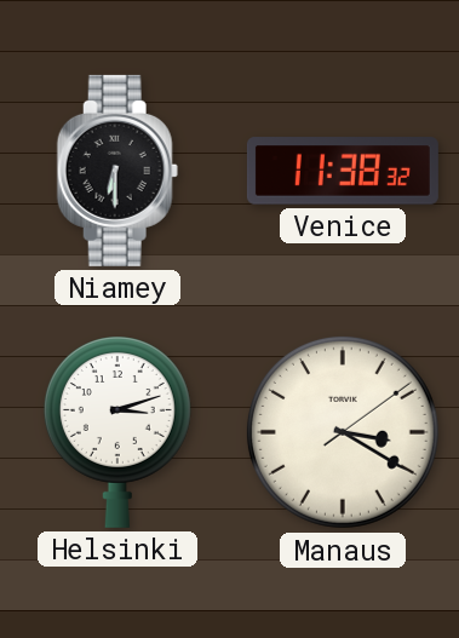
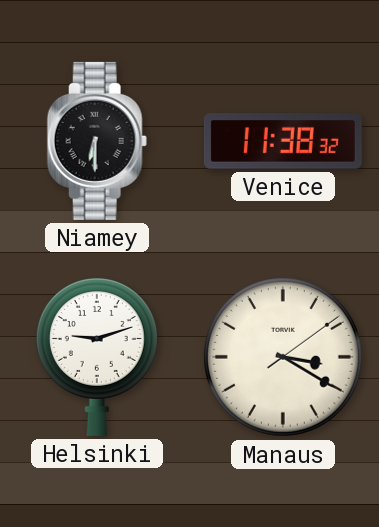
Helsinki: 3:12 -> 9:12 (97, 357)
